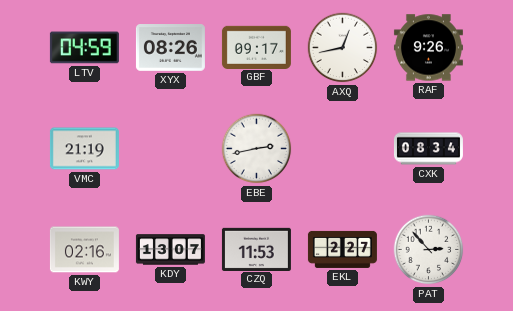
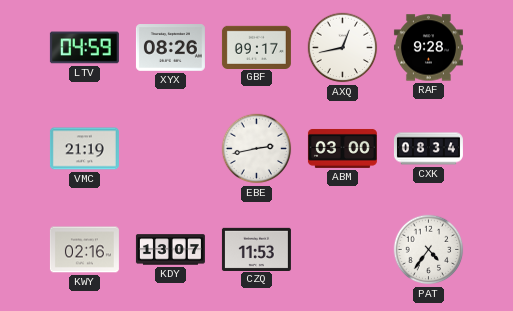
RAF: 9:26 -> 9:28 (428, 48)
ABM: none -> 03:00 (342, 148)
EKL: 2:27 -> none (342, 249)
PAT: 2:53 -> 4:36 (429, 250)
